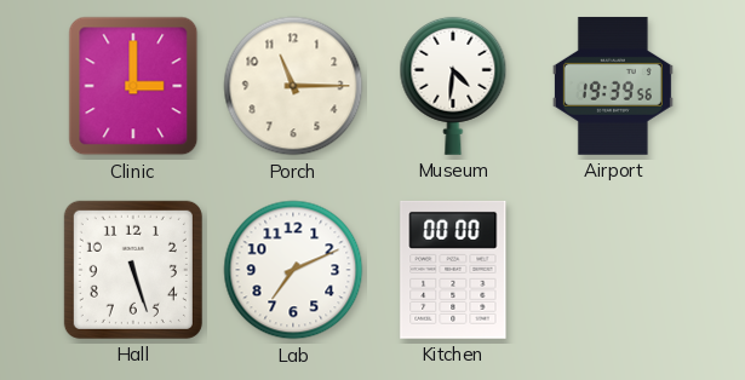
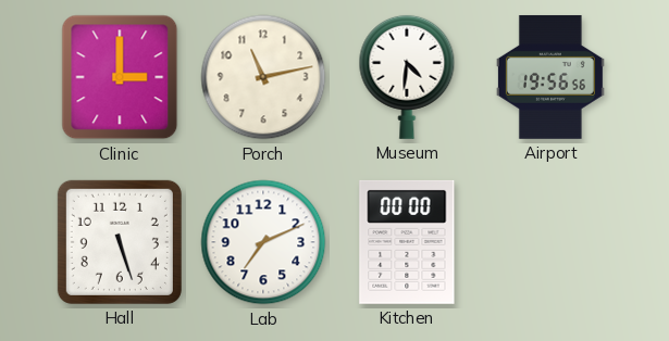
Porch: 11:15 -> 11:13 (263, 77)
Airport: 19:39 -> 19:56 (550, 77)
